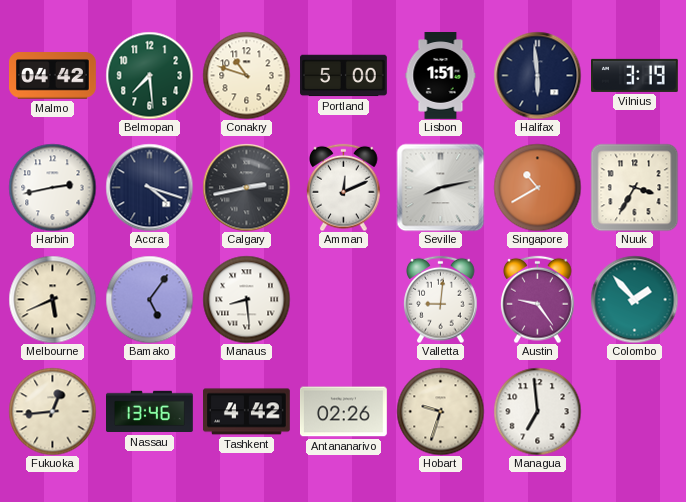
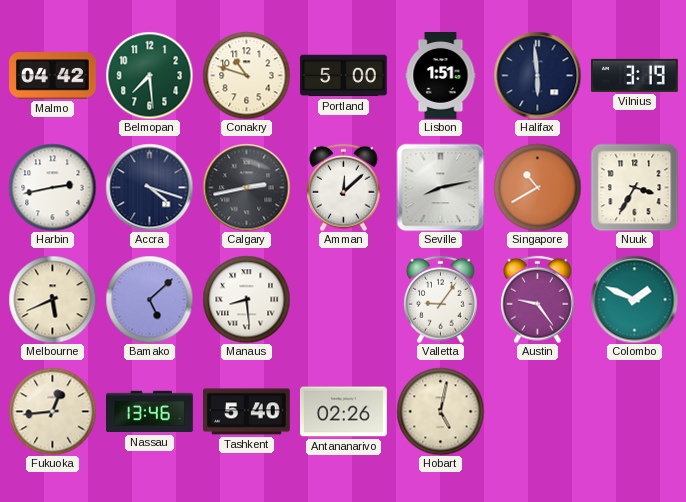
Amman: 12:11 -> 12:08 (344, 187)
Bamako: 5:06 -> 5:08 (149, 299)
Valletta: 9:01 -> 9:06 (441, 299)
Colombo: 1:53 -> 1:49 (634, 299)
Tashkent: 4:42 -> 5:40 (247, 412)
Hobart: 9:33 -> 5:02 (440, 411)
Managua: 6:59 -> none (537, 411)
